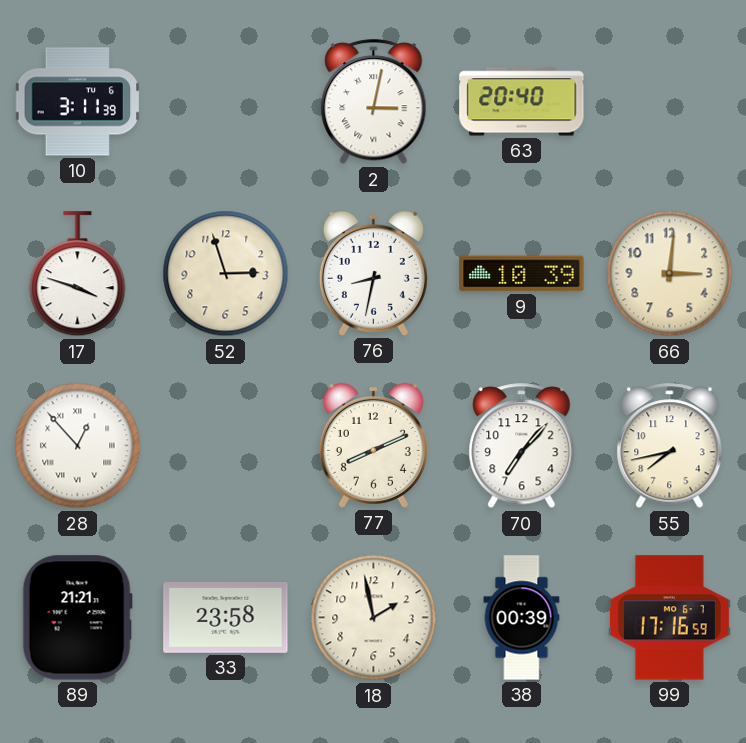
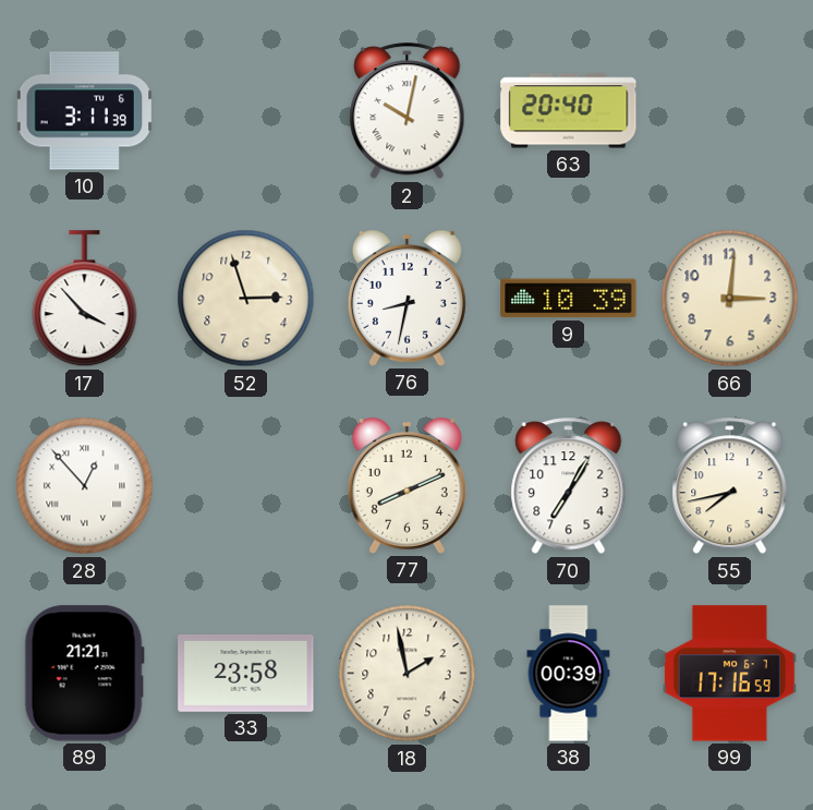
2: 3:02 -> 10:02 (408, 111)
17: 3:48 -> 3:53 (85, 299)
70: 7:07 -> 7:05 (569, 486)
